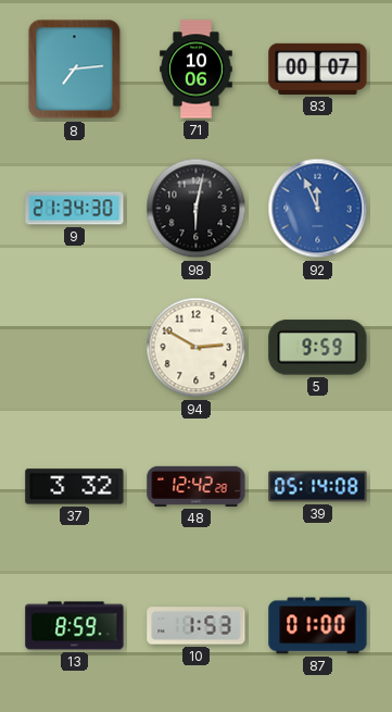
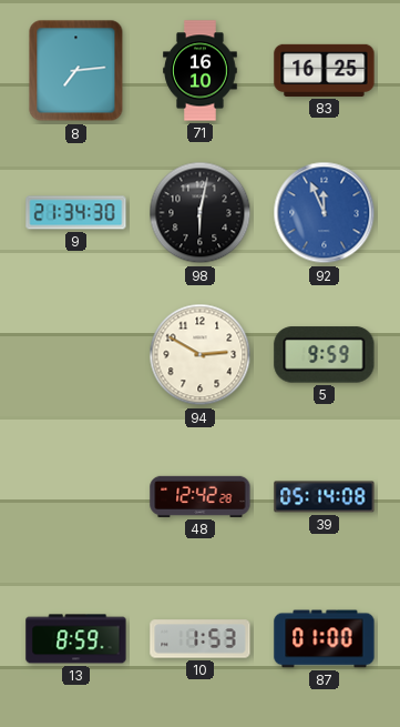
71: 10:06 -> 16:10 (201, 71)
83: 00:07 -> 16:25 (325, 70)
37: 3:32 -> none (75, 487)
